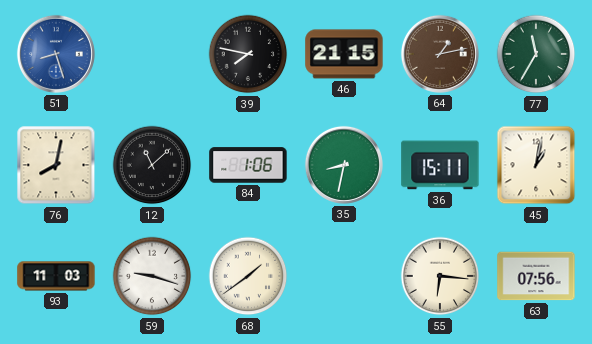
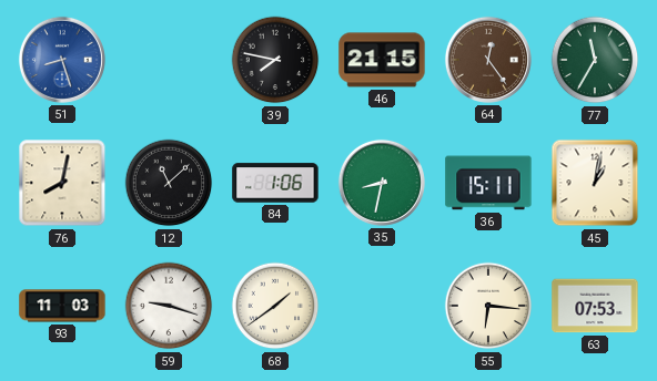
64: 1:13 -> 12:24 (488, 60)
63: 07:56 -> 07:53 (595, 306)
